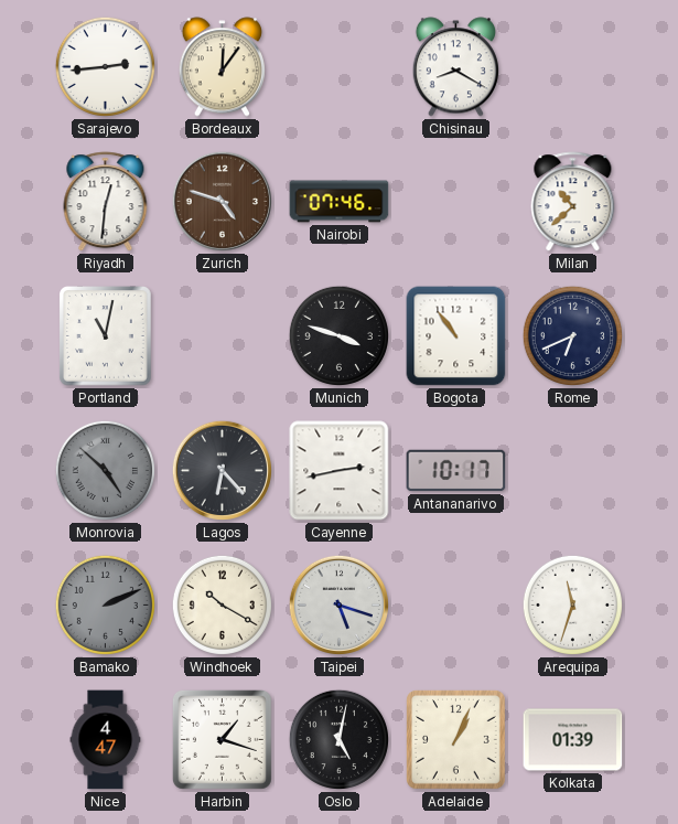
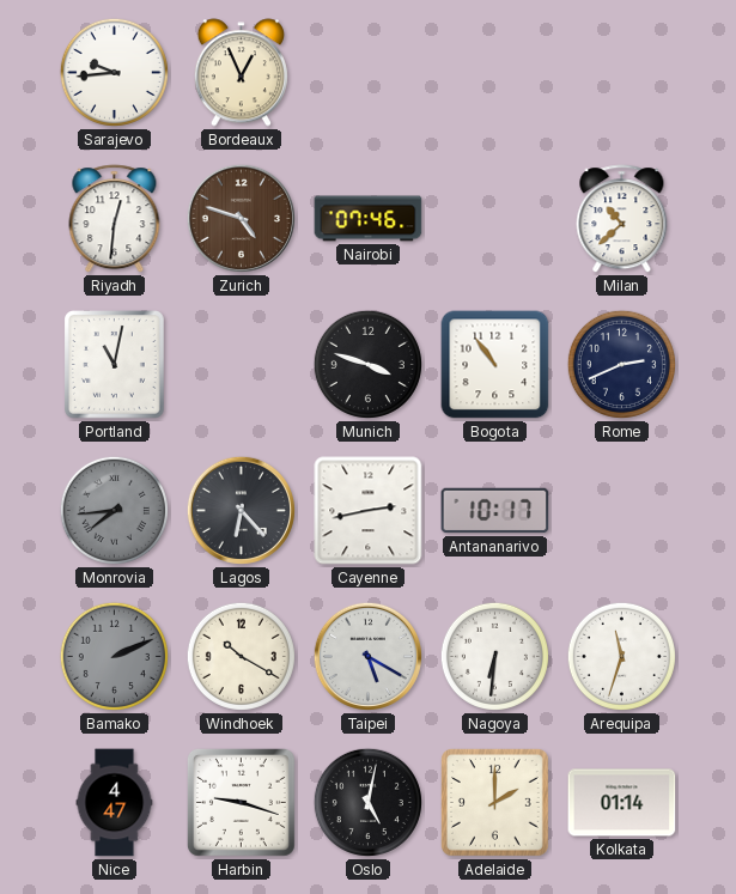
Sarajevo: 2:44 -> 9:44 (114, 72)
Bordeaux: 12:06 -> 12:56 (241, 73)
Chisinau: 8:20 -> none (455, 67)
Rome: 6:41 -> 2:41 (621, 364)
Monrovia: 4:52 -> 7:44 (114, 510)
Taipei: 5:18 -> 5:20 (367, 656)
Nagoya: none -> 6:31 (494, 656)
Harbin: 1:18 -> 9:18 (241, 802)
Adelaide: 1:04 -> 2:00 (494, 802)
Kolkata: 01:39 -> 01:14 (622, 803)
